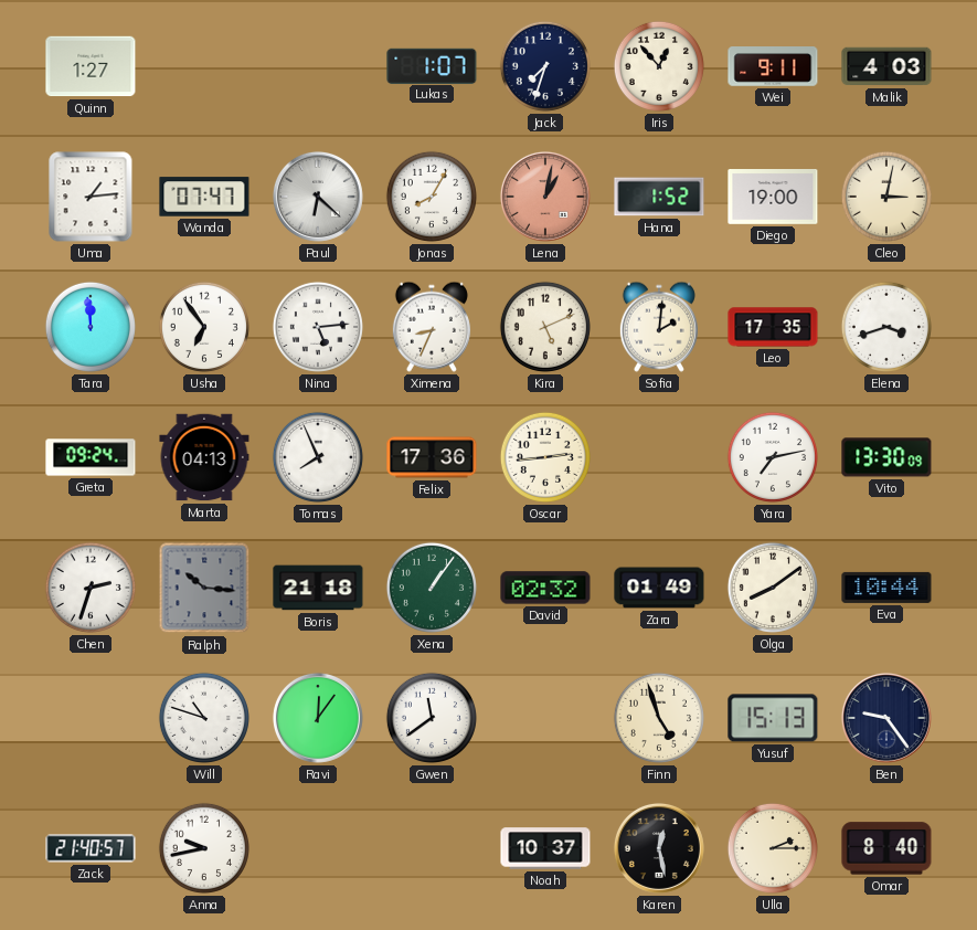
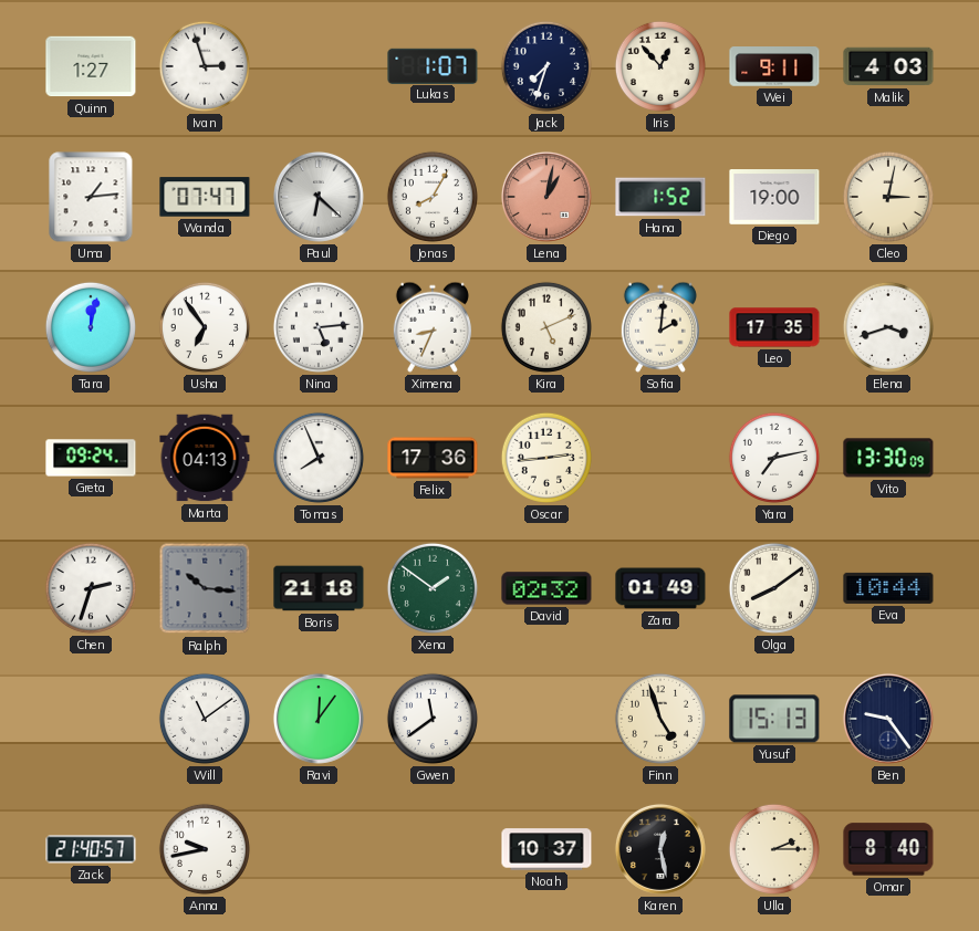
Ivan: none -> 2:57 (205, 66)
Tara: 11:59 -> 12:02 (91, 327)
Xena: 1:06 -> 1:51 (433, 588)
Will: 10:48 -> 11:09 (205, 719)
